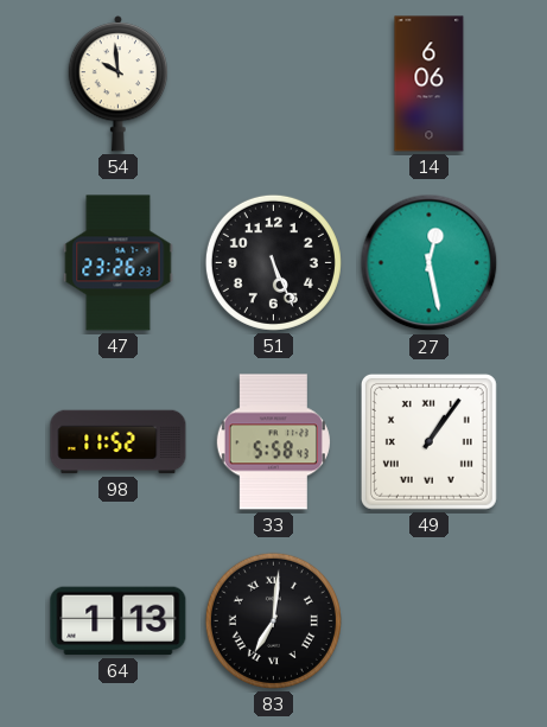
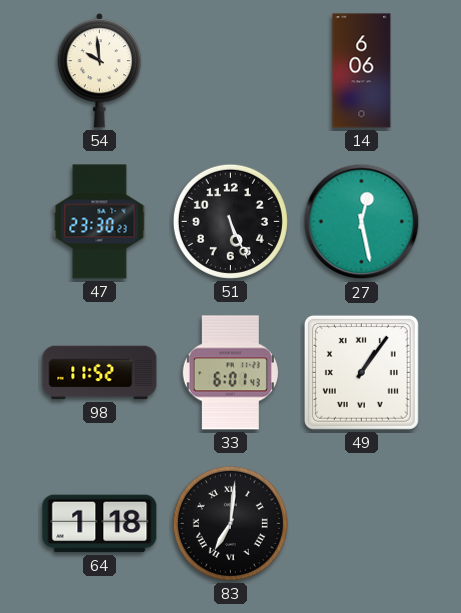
47: 23:26 -> 23:30 (100, 222)
33: 5:58 -> 6:01 (230, 373)
64: 1:13 -> 1:18 (100, 524)
